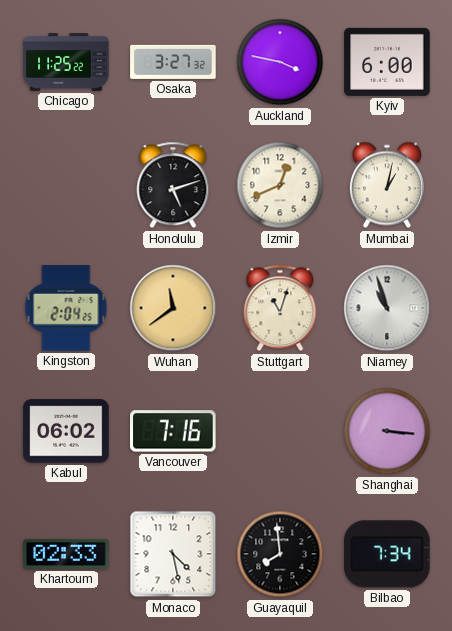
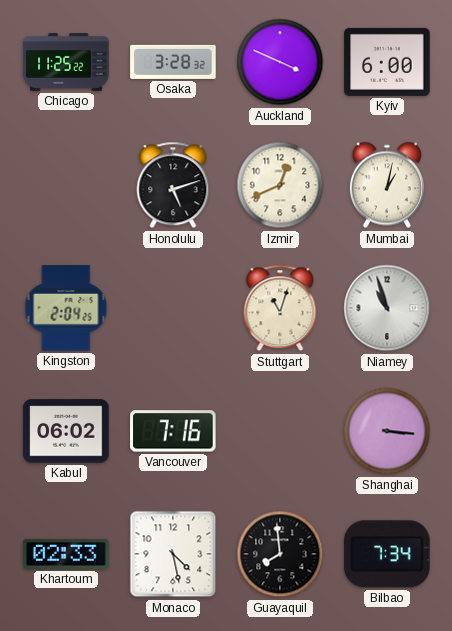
Osaka: 3:27 -> 3:28 (173, 62)
Auckland: 3:47 -> 3:49 (280, 62)
Wuhan: 11:39 -> none (173, 308)
